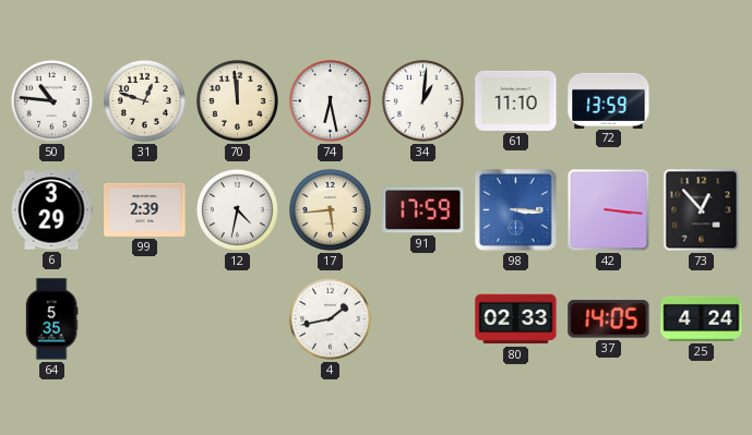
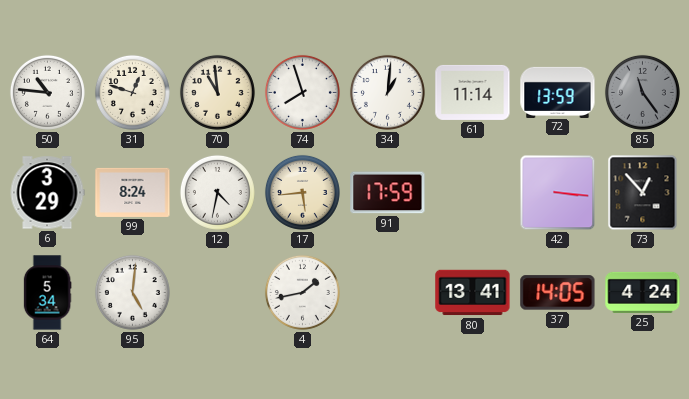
70: 11:59 -> 10:59 (217, 92)
74: 6:28 -> 7:57 (302, 92)
61: 11:10 -> 11:14 (473, 92)
85: none -> 11:24 (642, 92)
99: 2:39 -> 8:24 (133, 192)
98: 3:16 -> none (516, 210)
64: 5:35 -> 5:34 (47, 293)
95: none -> 5:01 (132, 292)
80: 02:33 -> 13:41 (473, 293)
